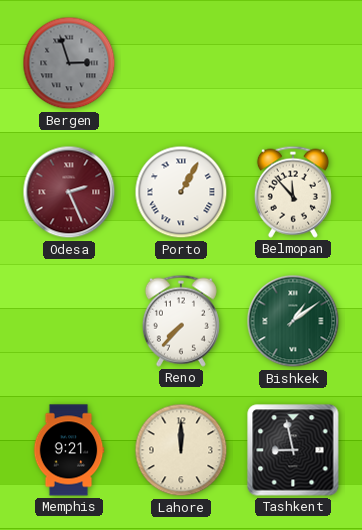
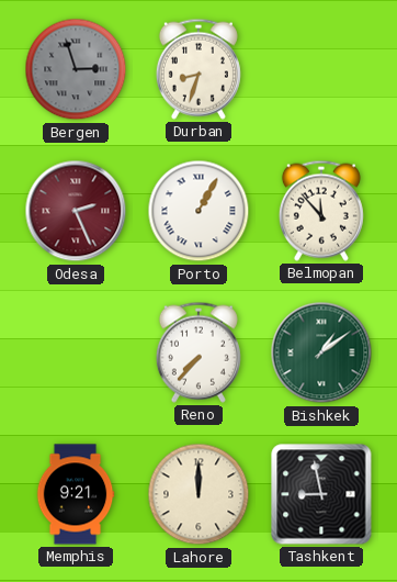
Durban: none -> 8:33 (198, 69)
